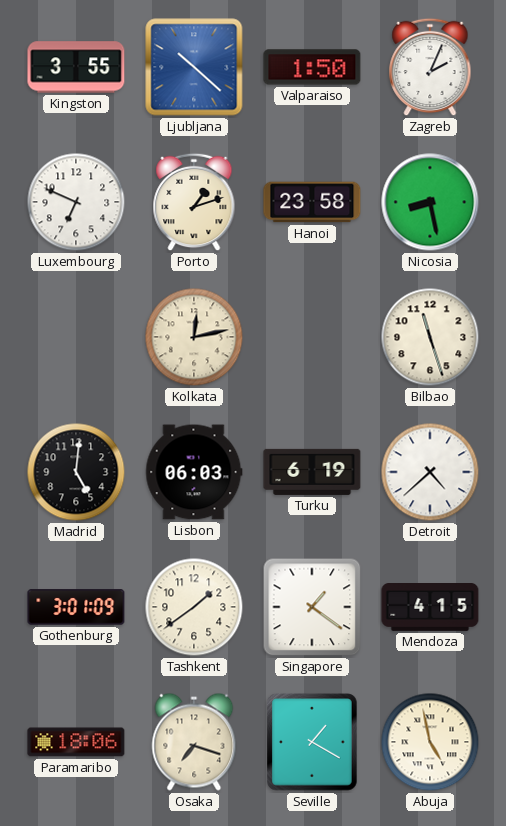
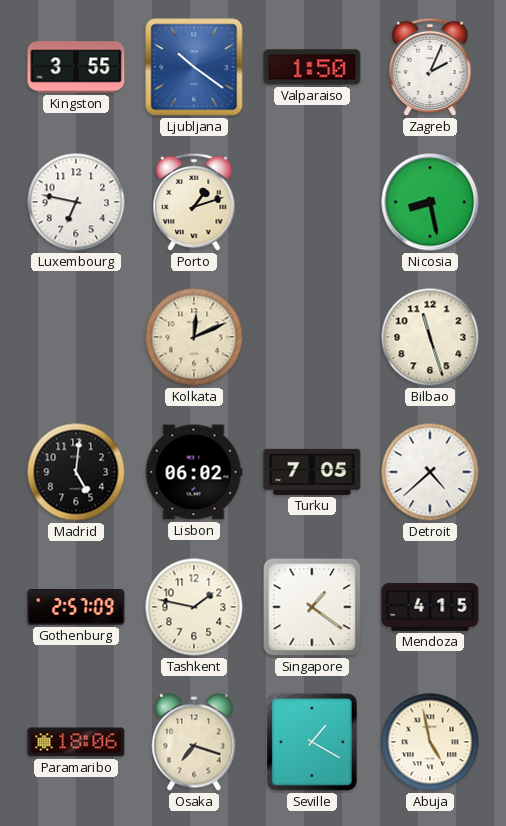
Ljubljana: 10:22 -> 10:21 (194, 67)
Luxembourg: 6:49 -> 6:47 (76, 202)
Hanoi: 23:58 -> none (312, 202)
Kolkata: 12:13 -> 12:11 (194, 337)
Lisbon: 06:03 -> 06:02 (194, 472)
Turku: 6:19 -> 7:05 (312, 472)
Gothenburg: 3:01 -> 2:57 (76, 607)
Tashkent: 1:39 -> 1:47 (194, 607)
